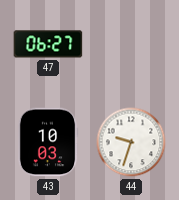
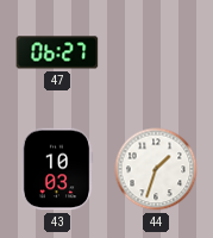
44: 9:33 -> 1:33 (156, 169)
